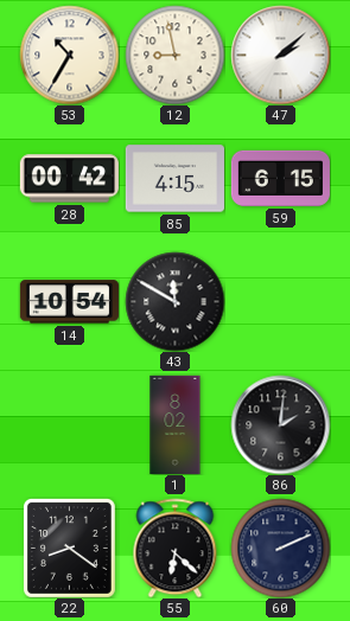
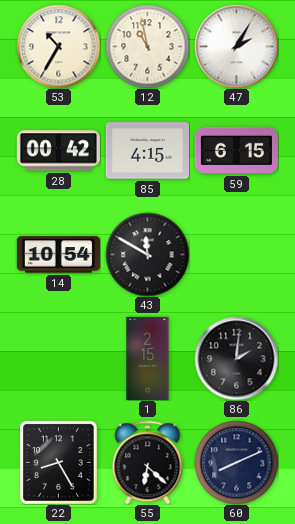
12: 8:58 -> 10:58 (147, 46)
47: 2:08 -> 2:05 (236, 46)
1: 8:02 -> 2:15 (148, 358)
22: 8:21 -> 8:25 (58, 462)
60: 2:11 -> 8:11 (236, 462)
